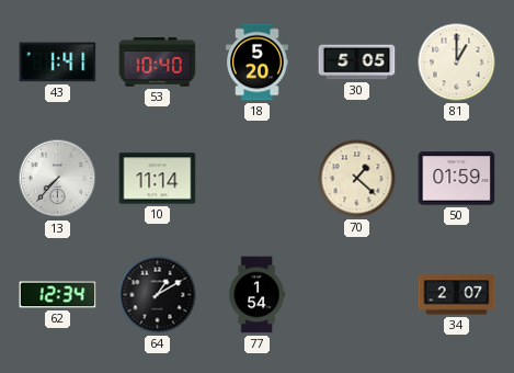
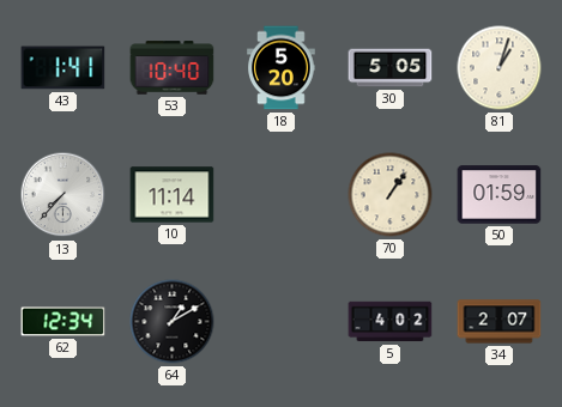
81: 1:00 -> 1:03 (500, 68)
70: 1:22 -> 1:06 (391, 195)
77: 1:54 -> none (256, 295)
5: none -> 4:02 (391, 322)
